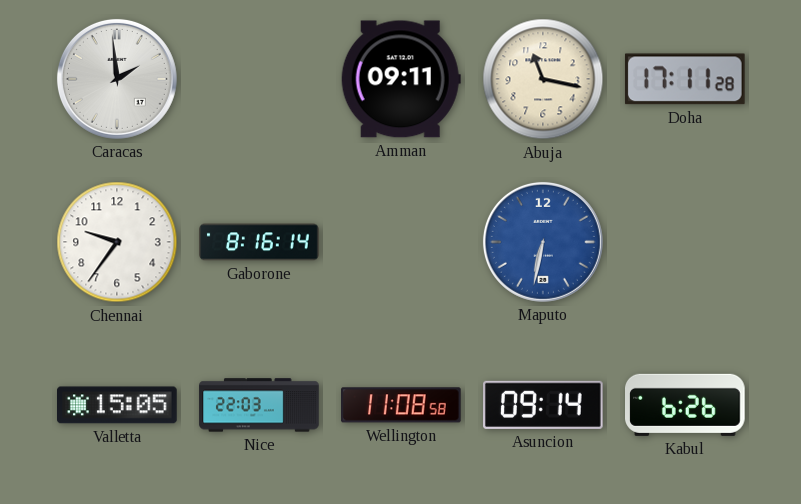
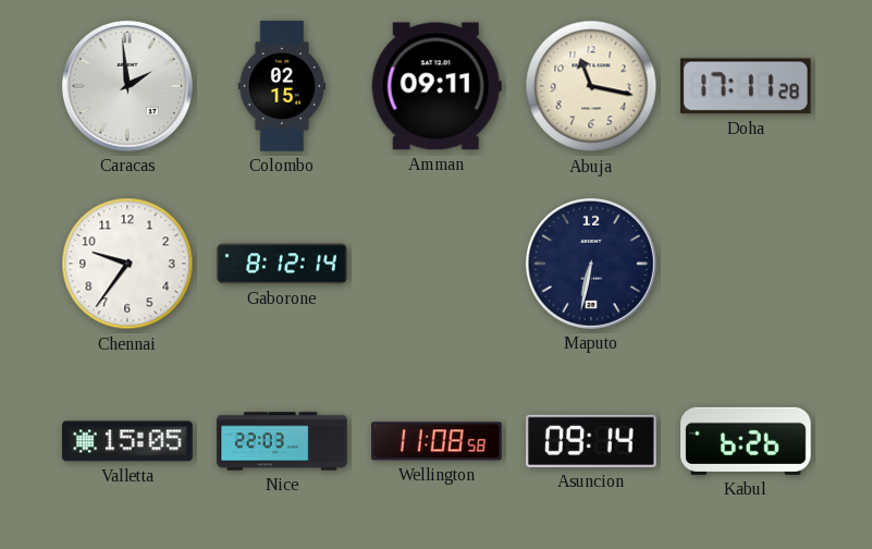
Colombo: none -> 02:15 (282, 86)
Gaborone: 8:16 -> 8:12 (282, 264)
Maputo dial: blue -> navy (591, 264)
